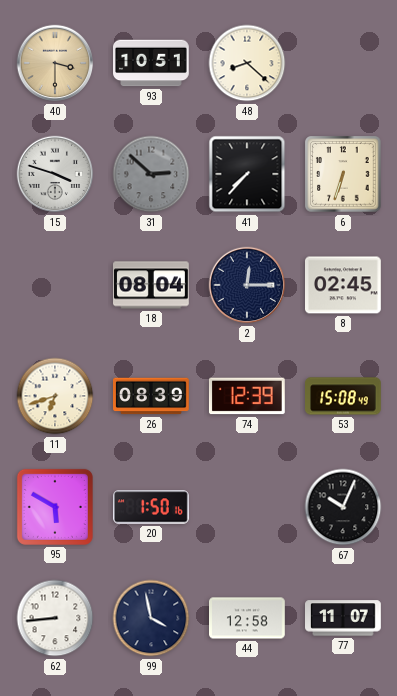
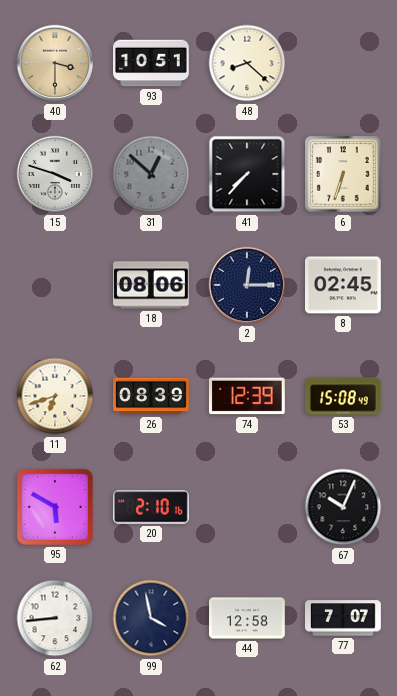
31: 2:52 -> 12:52 (151, 174)
18: 08:04 -> 08:06 (151, 285)
20: 1:50 -> 2:10 (152, 507)
77: 11:07 -> 7:07 (344, 618)
